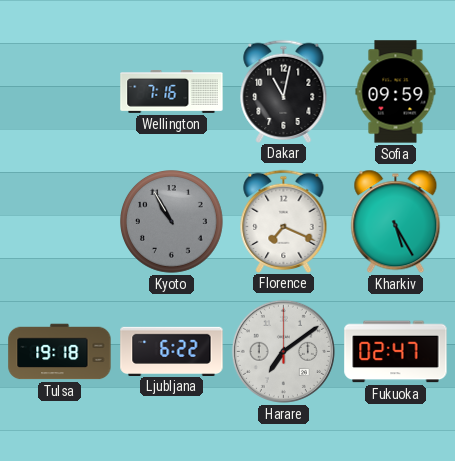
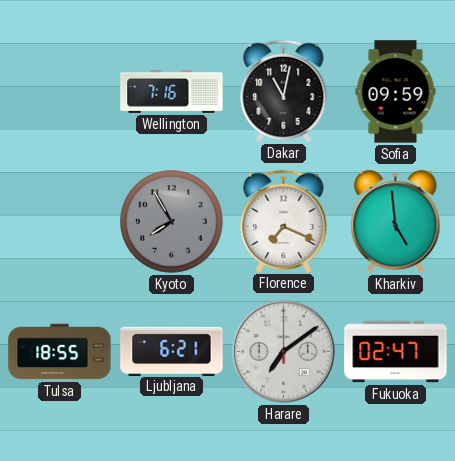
Kyoto: 10:55 -> 7:55 (172, 222)
Kharkiv: 5:25 -> 4:59 (396, 222)
Tulsa: 19:18 -> 18:55 (60, 352)
Ljubljana: 6:22 -> 6:21 (172, 351)
